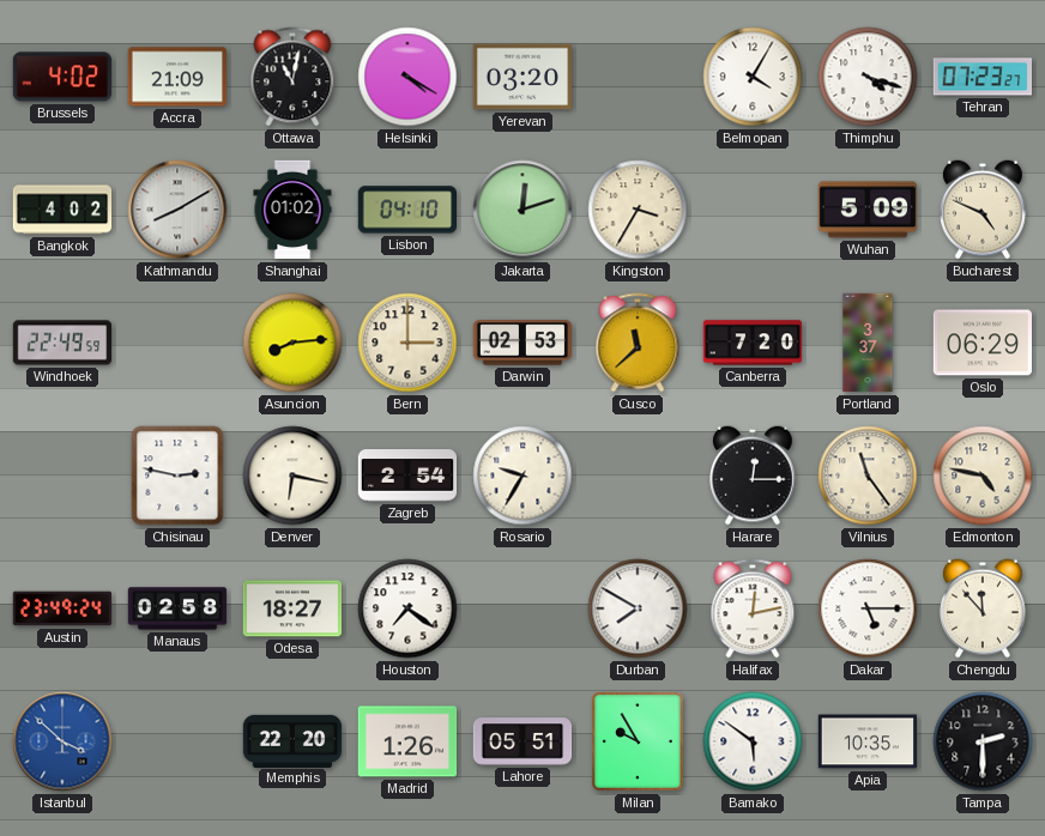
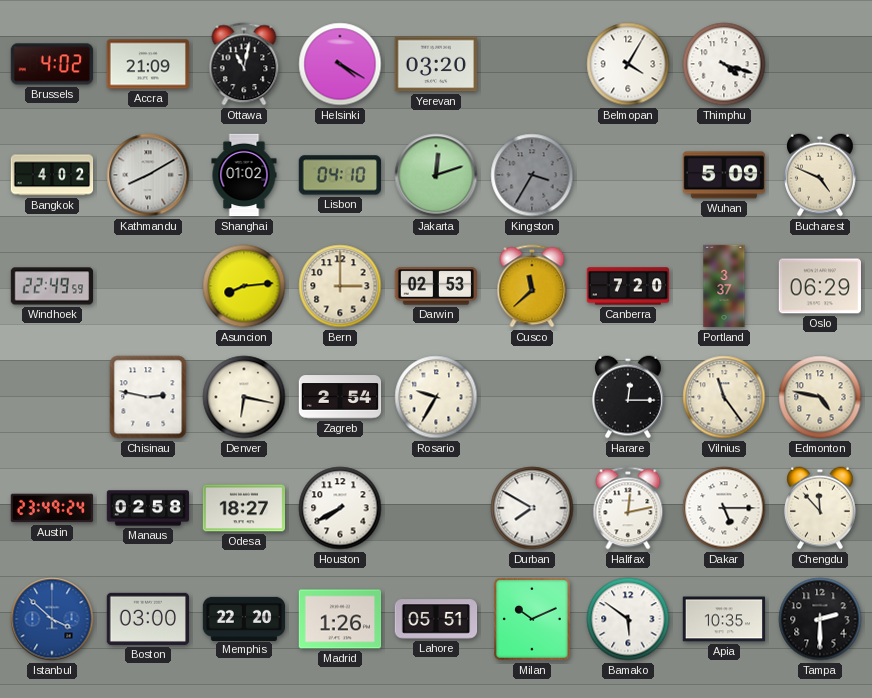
Tehran: 07:23 -> none (981, 77)
Kingston dial: cream -> grey (532, 175)
Houston: 7:21 -> 7:40 (340, 508)
Boston: none -> 03:00 (147, 619)
Milan: 9:55 -> 10:11 (532, 619)
